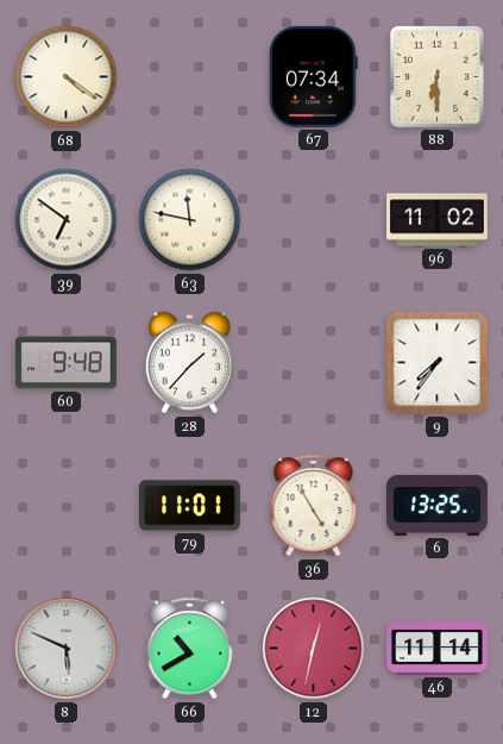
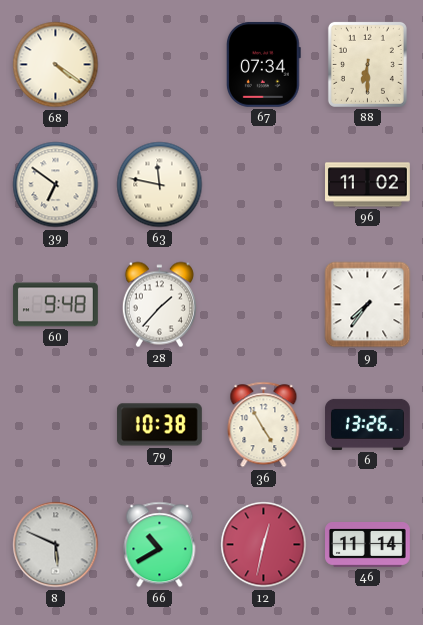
79: 11:01 -> 10:38 (159, 425)
6: 13:25 -> 13:26 (368, 424)
